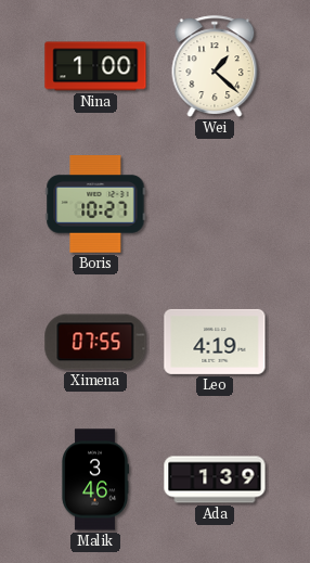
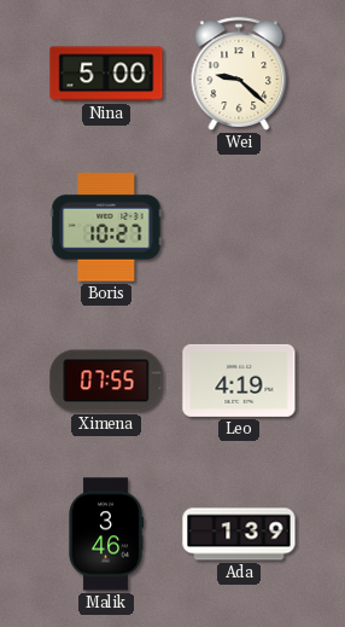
Nina: 1:00 -> 5:00 (106, 74)
Wei: 1:22 -> 9:22 (239, 74)
